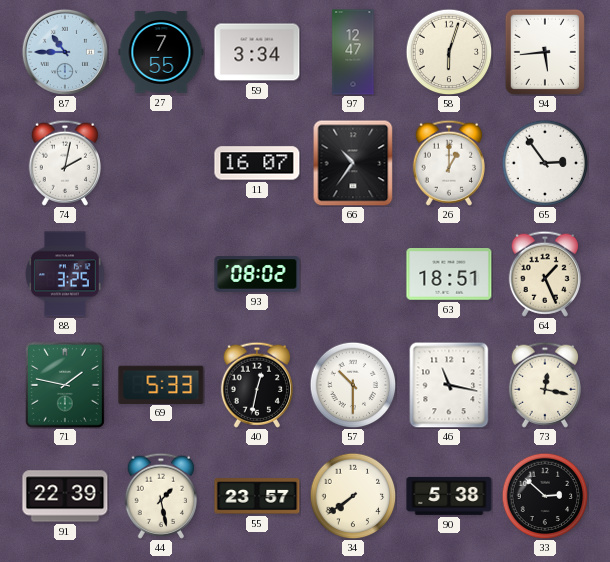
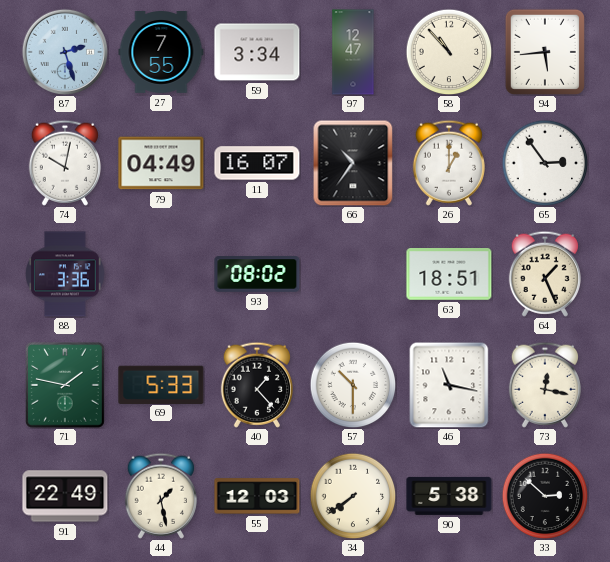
87: 10:45 -> 2:27 (64, 51)
58: 6:03 -> 10:53 (449, 52)
74: 2:02 -> 10:02 (64, 163)
79: none -> 04:49 (161, 163)
88: 3:25 -> 3:36 (65, 274)
40: 12:32 -> 1:23 (256, 385)
91: 22:39 -> 22:49 (65, 496)
55: 23:57 -> 12:03 (257, 496)
